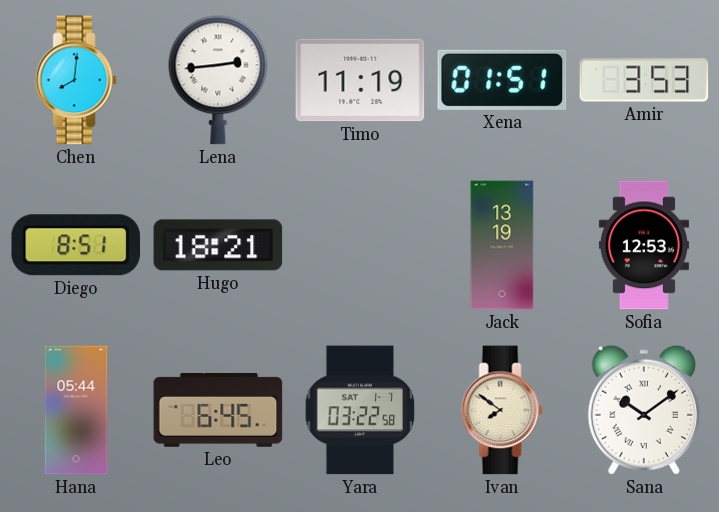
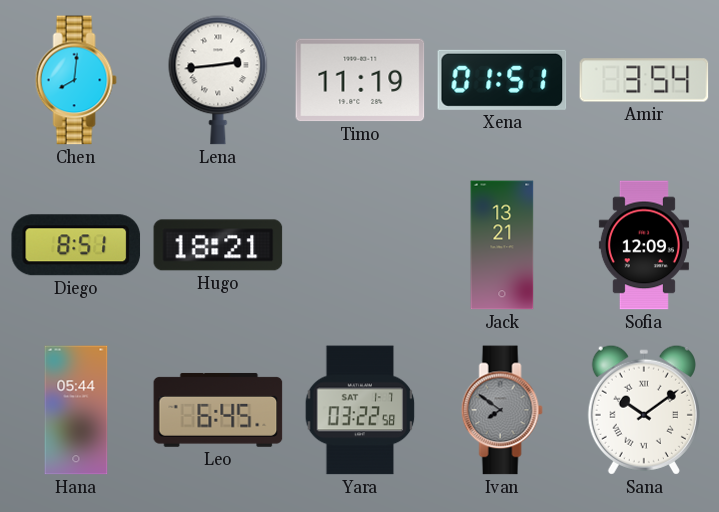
Amir: 3:53 -> 3:54 (644, 80)
Jack: 13:19 -> 13:21 (502, 245)
Sofia: 12:53 -> 12:09 (644, 245)
Ivan dial: cream -> grey (502, 410)
